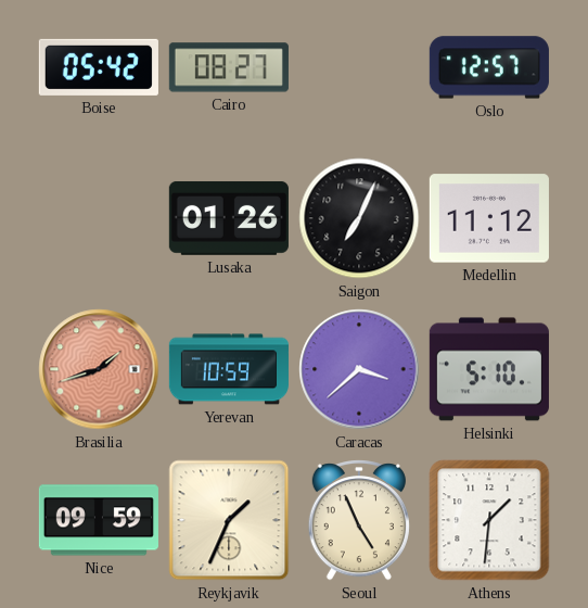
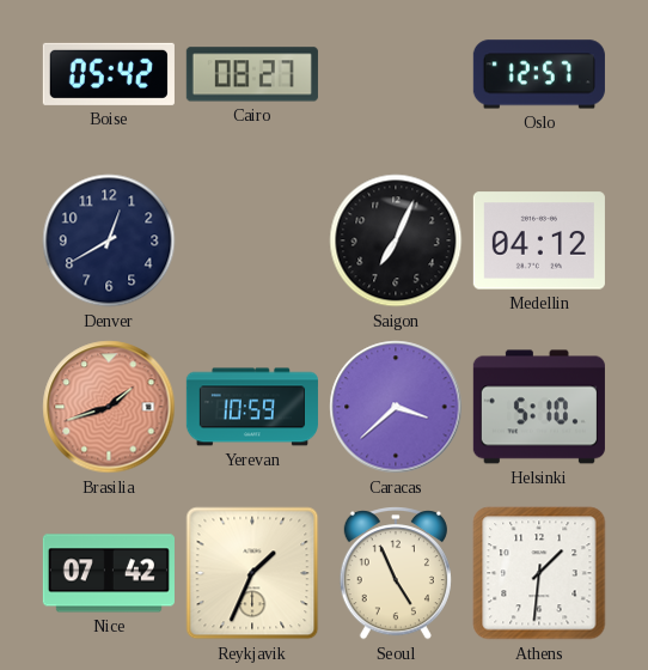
Denver: none -> 12:40 (109, 240)
Lusaka: 01:26 -> none (229, 218)
Medellin: 11:12 -> 04:12 (539, 240)
Nice: 09:59 -> 07:42 (109, 573)
